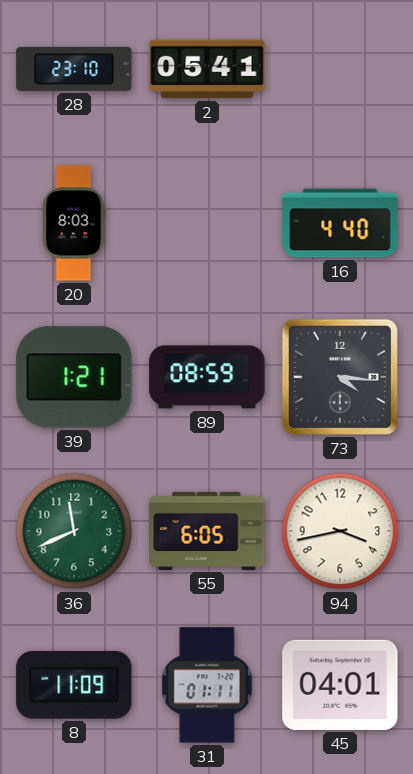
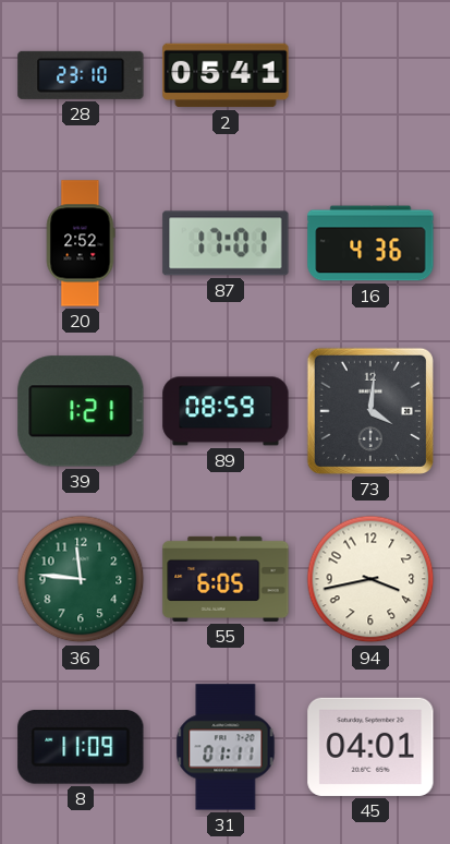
20: 8:03 -> 2:52 (81, 243)
87: none -> 17:01 (226, 243)
16: 4:40 -> 4:36 (370, 243)
73: 4:16 -> 4:01 (370, 411)
36: 11:41 -> 11:46 (81, 579)
